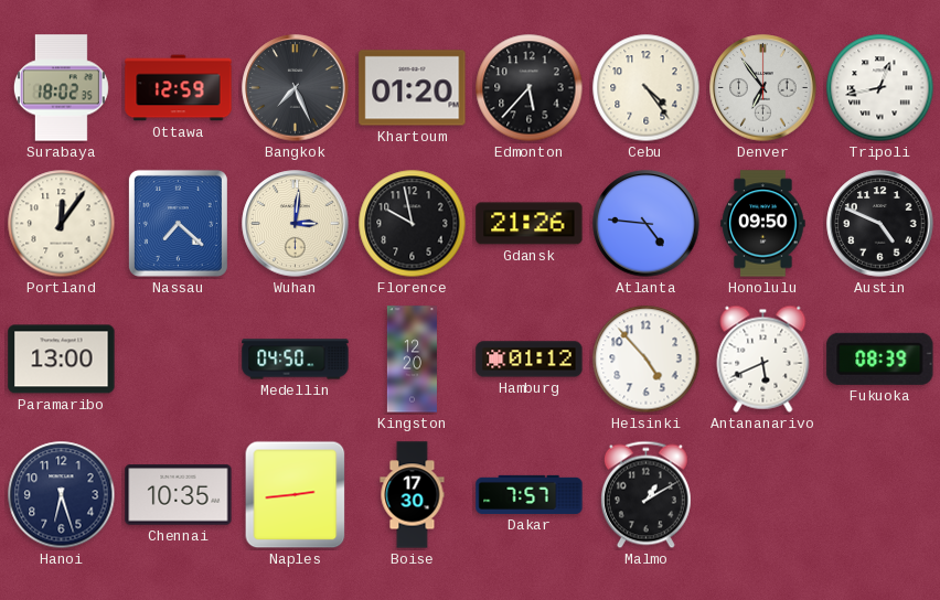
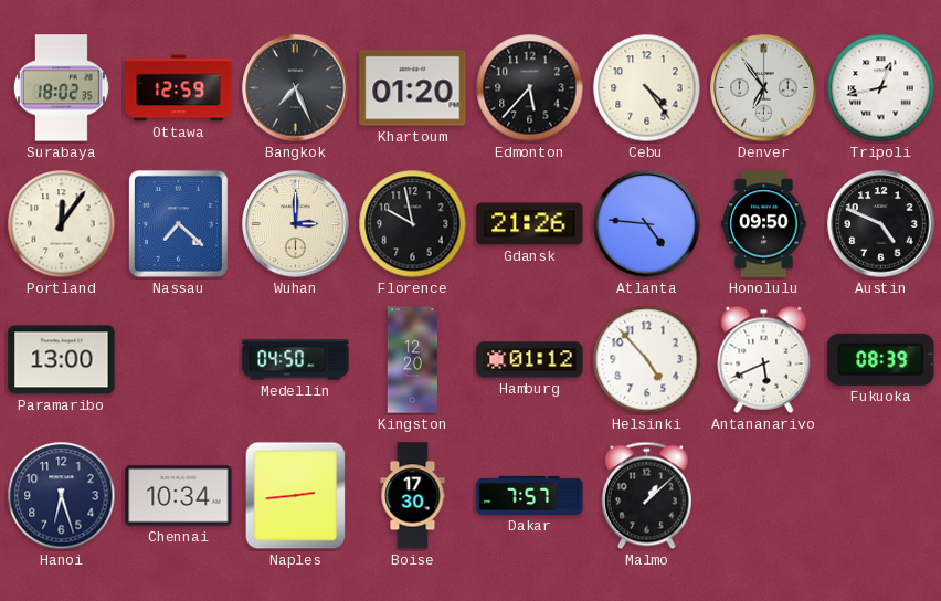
Wuhan: 3:01 -> 3:00 (296, 224)
Chennai: 10:35 -> 10:34 (179, 496)
Malmo: 1:10 -> 1:08 (646, 496)
